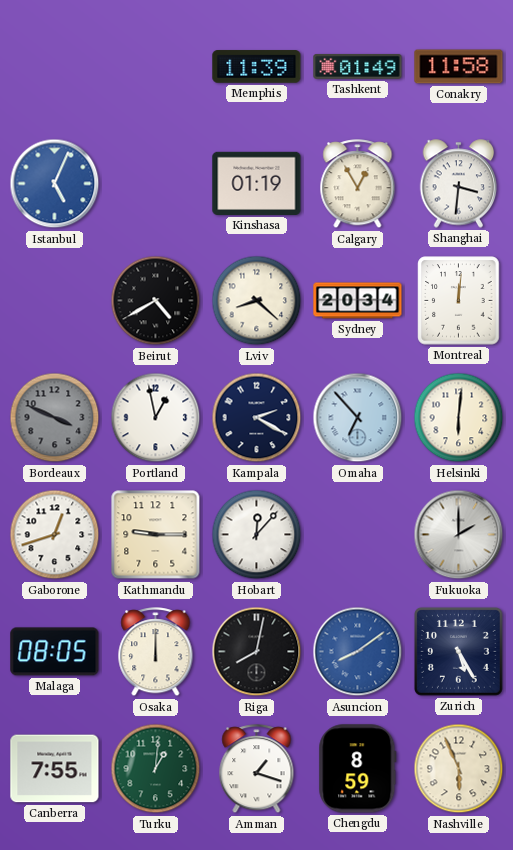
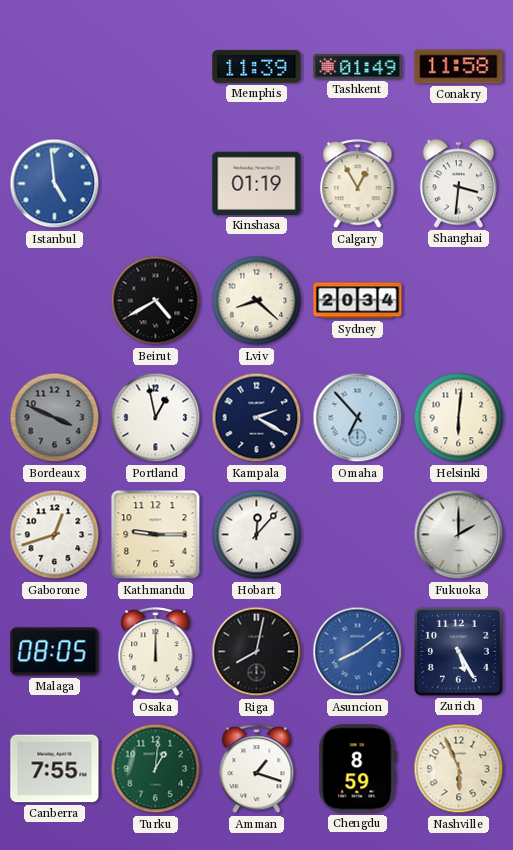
Istanbul: 5:04 -> 4:59 (55, 184)
Montreal: 12:01 -> none (459, 301)
